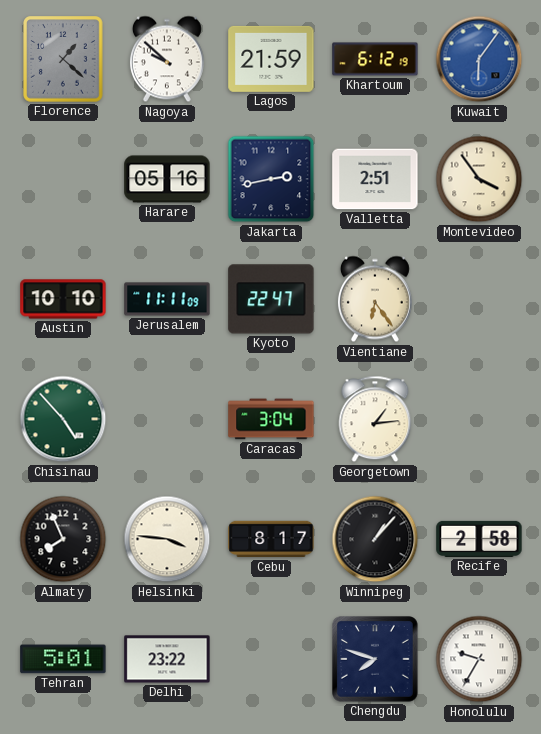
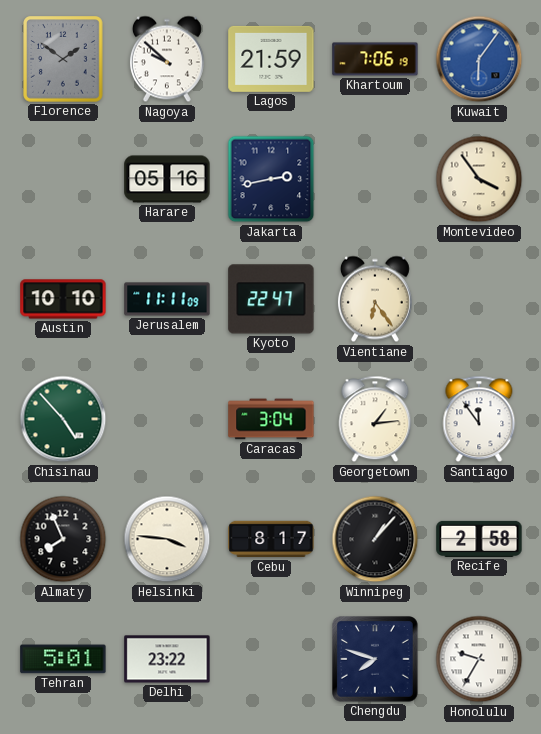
Florence: 1:22 -> 1:51 (63, 59)
Khartoum: 6:12 -> 7:06 (375, 59)
Valletta: 2:51 -> none (375, 179)
Santiago: none -> 11:54 (479, 419)
